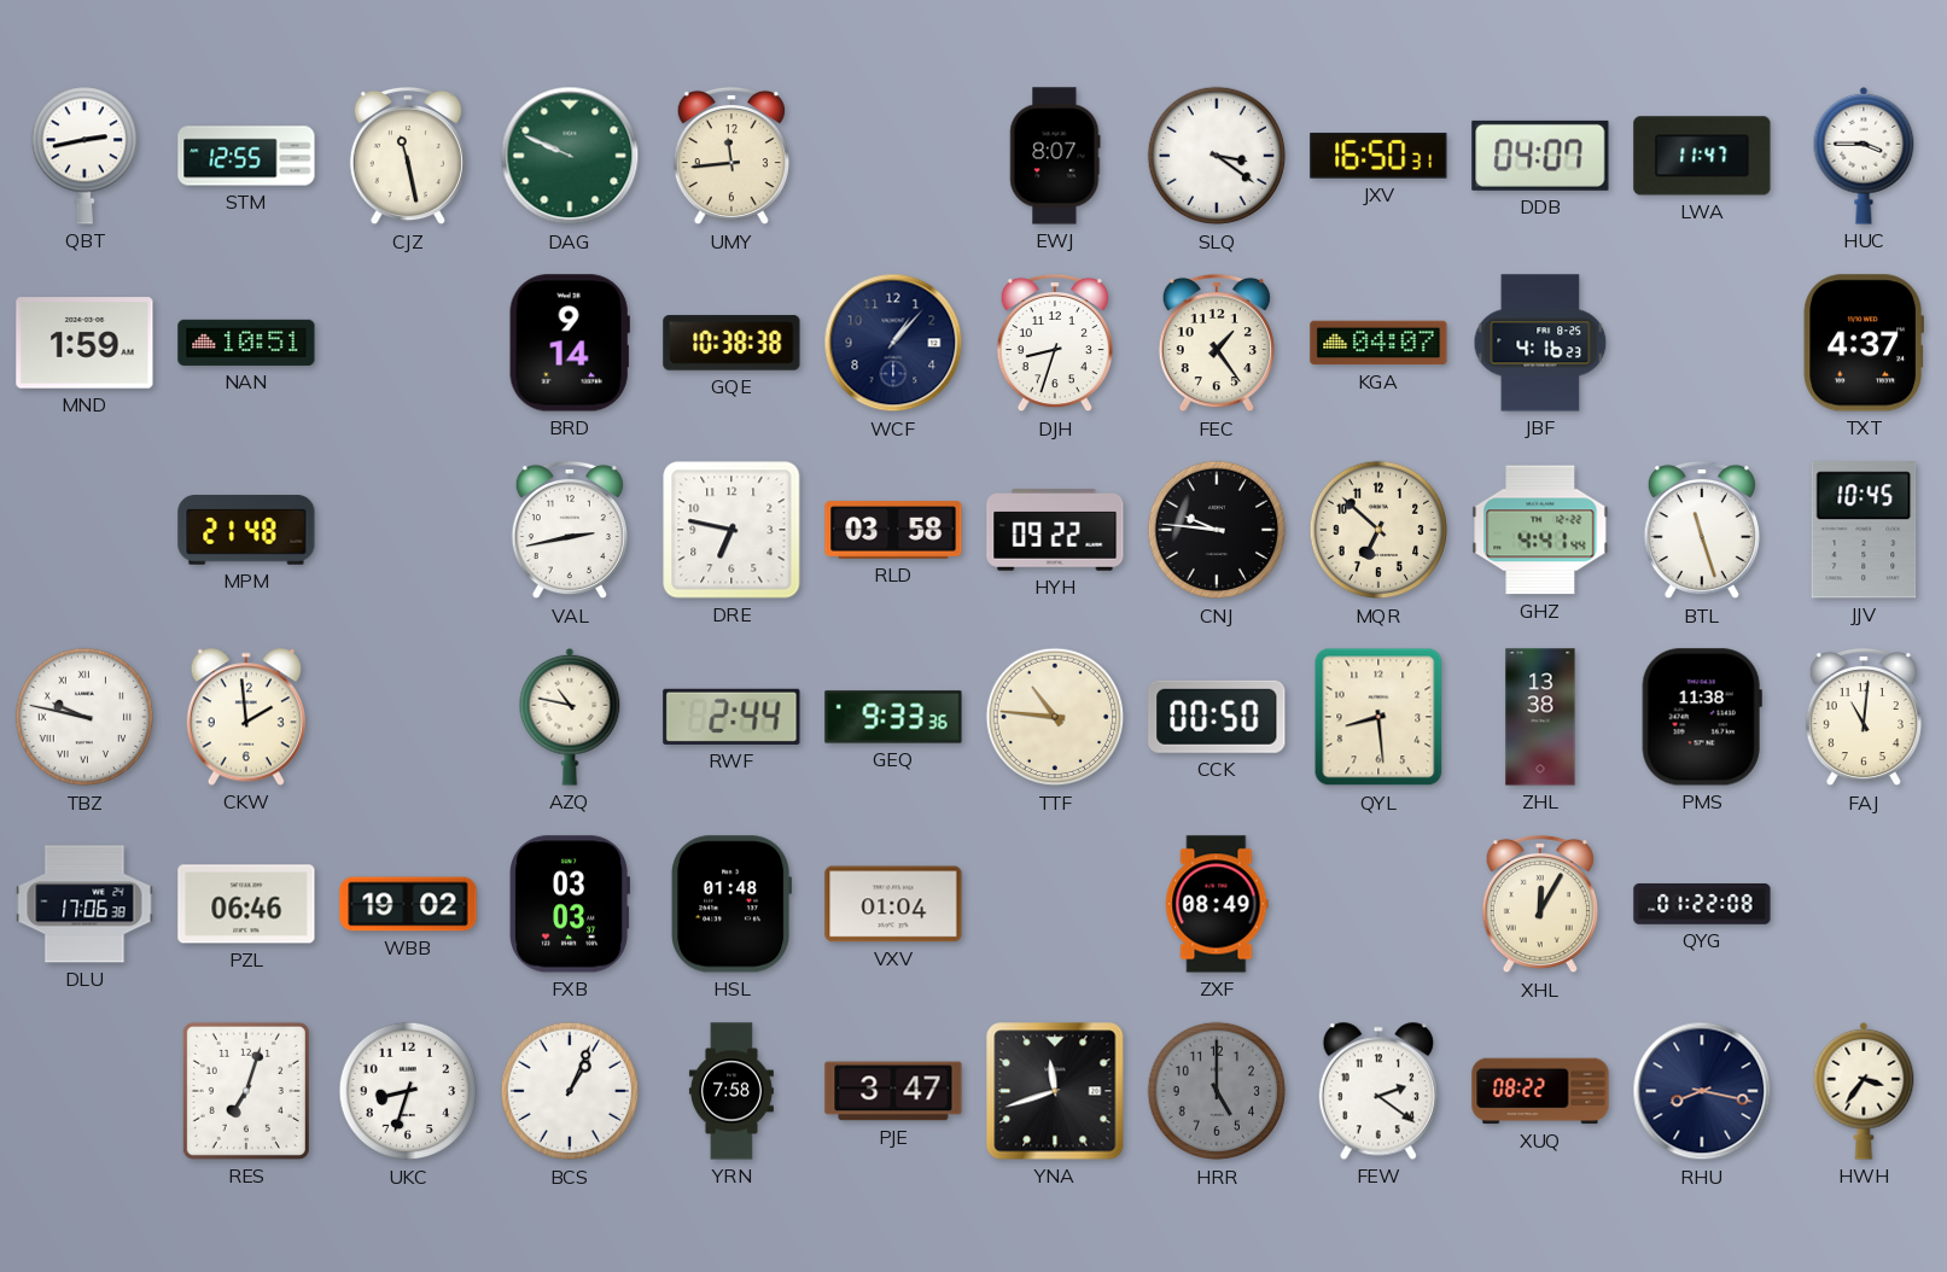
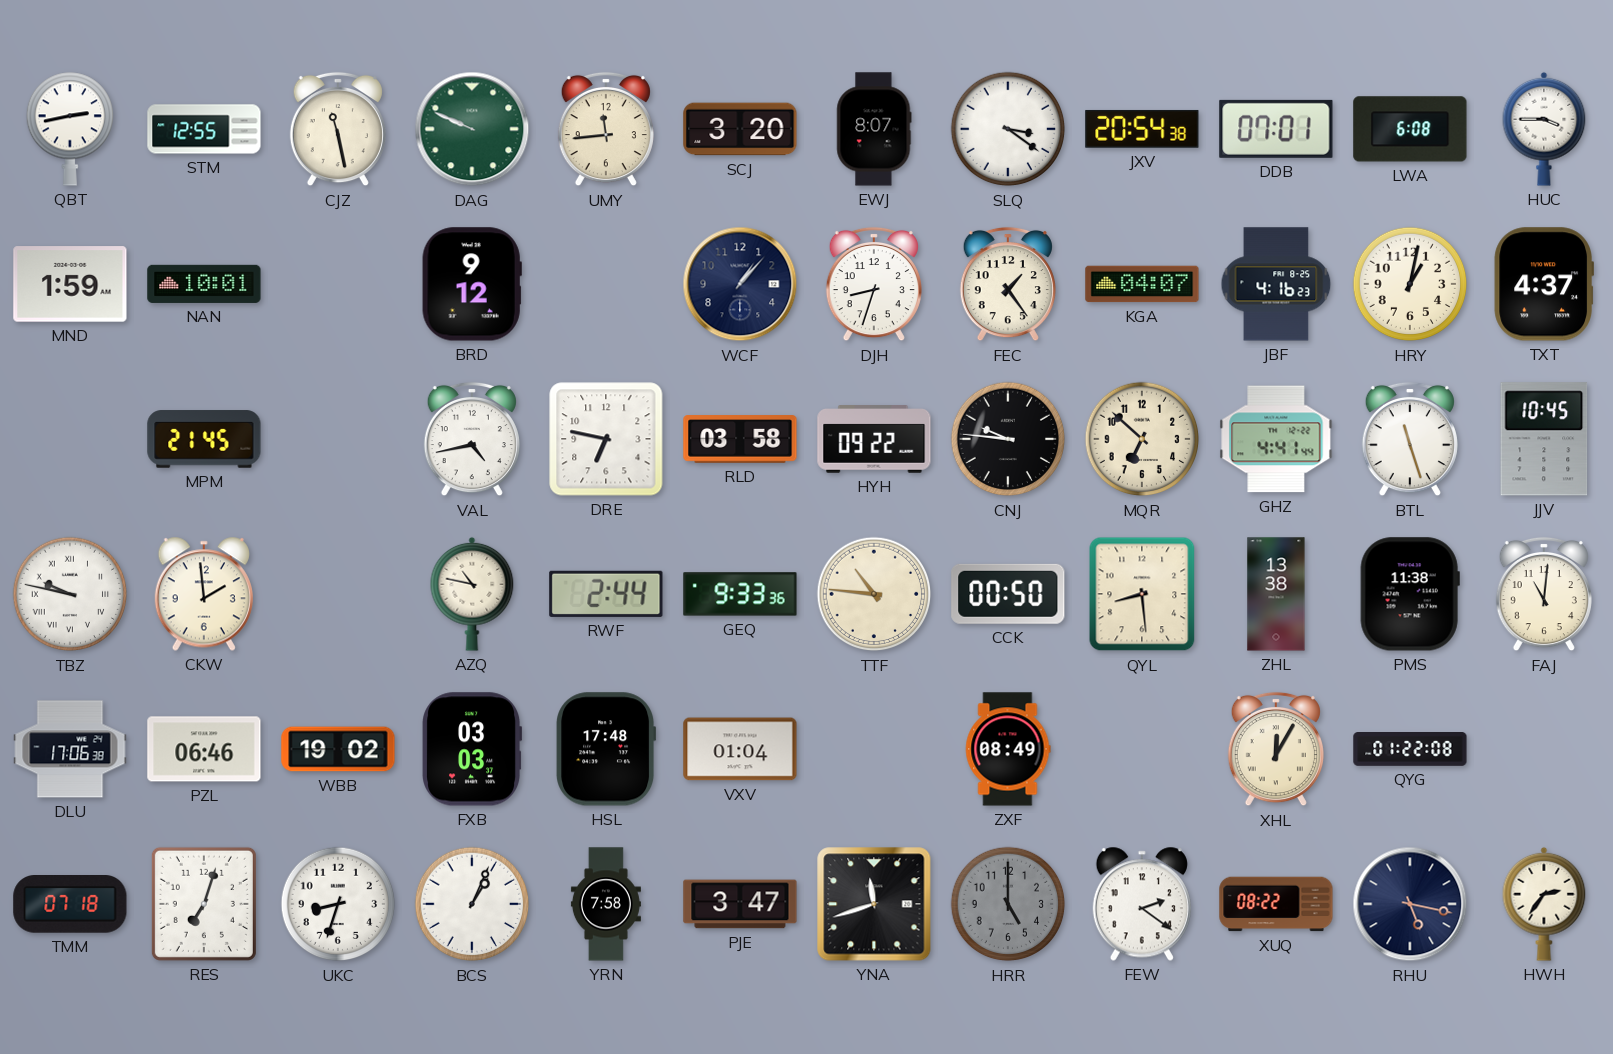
SCJ: none -> 3:20 (740, 129)
JXV: 16:50 -> 20:54 (1142, 129)
DDB: 04:07 -> 07:01 (1276, 129)
LWA: 11:47 -> 6:08 (1410, 129)
NAN: 10:51 -> 10:01 (204, 284)
BRD: 9:14 -> 9:12 (472, 284)
GQE: 10:38 -> none (731, 343)
HRY: none -> 1:02 (1410, 284)
MPM: 21:48 -> 21:45 (204, 439)
VAL: 2:43 -> 4:43 (472, 439)
HSL: 01:48 -> 17:48 (606, 749)
TMM: none -> 07:18 (70, 905)
RHU: 8:17 -> 5:17 (1410, 904)
HWH: 3:36 -> 2:36 (1544, 904)
